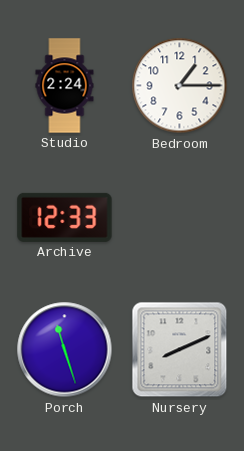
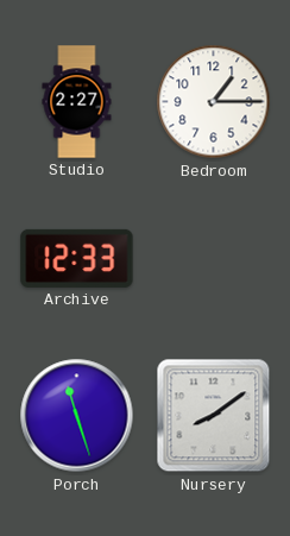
Studio: 2:24 -> 2:27 (77, 102)
Nursery: 8:11 -> 8:09 (214, 416)
